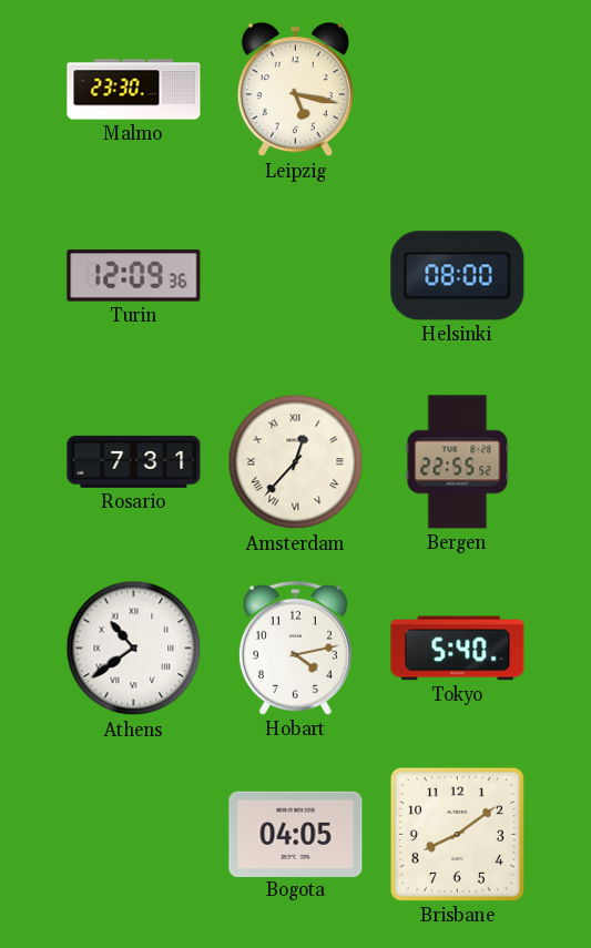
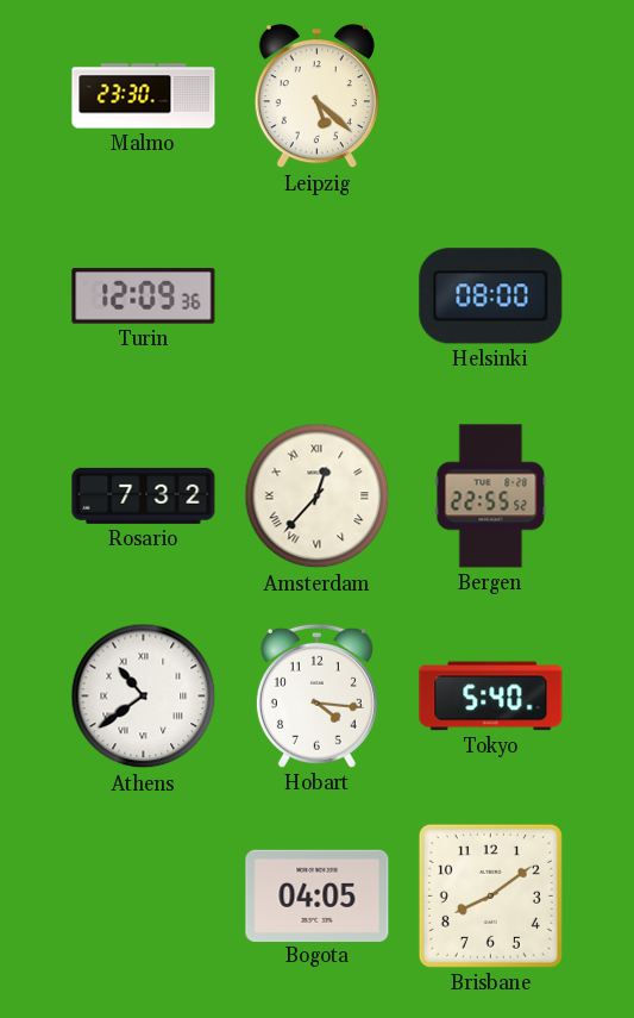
Leipzig: 5:17 -> 5:22 (316, 98)
Rosario: 7:31 -> 7:32 (144, 495)
Hobart: 4:13 -> 4:16 (316, 695)
